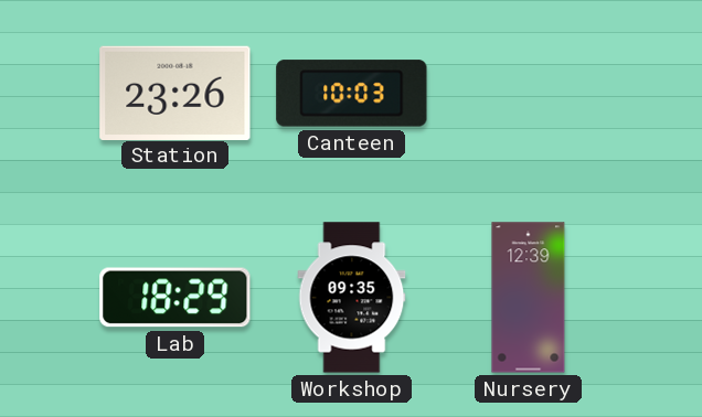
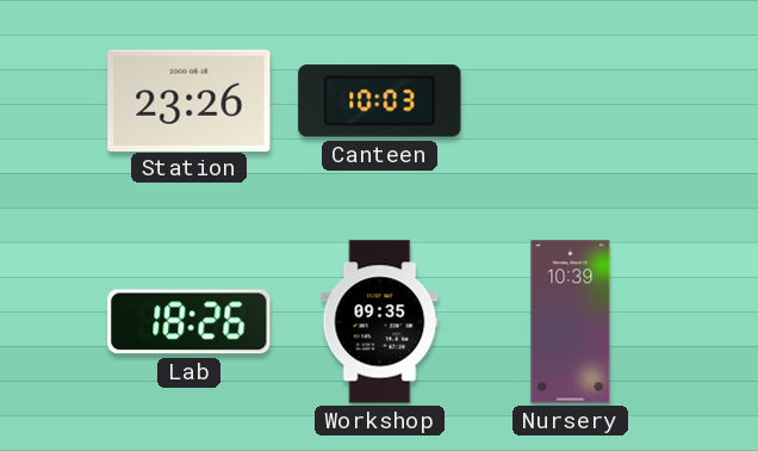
Lab: 18:29 -> 18:26 (189, 322)
Nursery: 12:39 -> 10:39 (571, 322)
